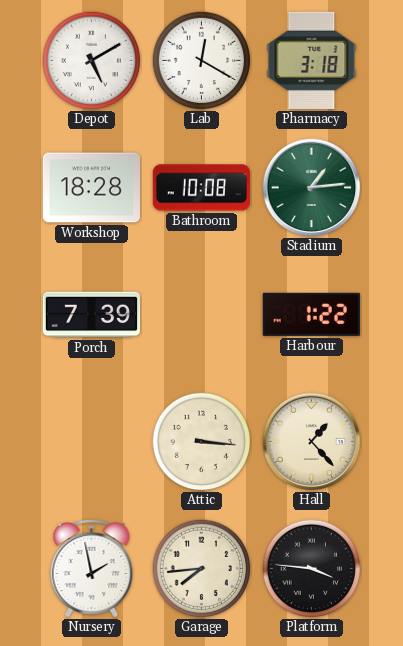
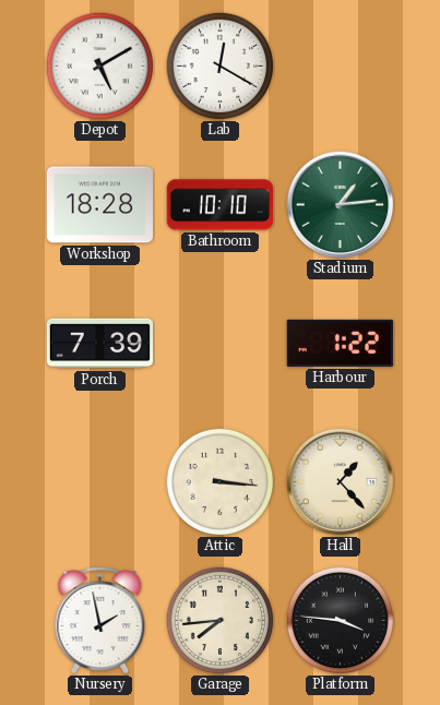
Pharmacy: 3:18 -> none (312, 60)
Bathroom: 10:08 -> 10:10 (219, 205)
